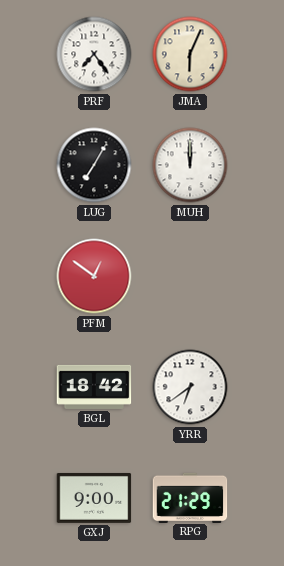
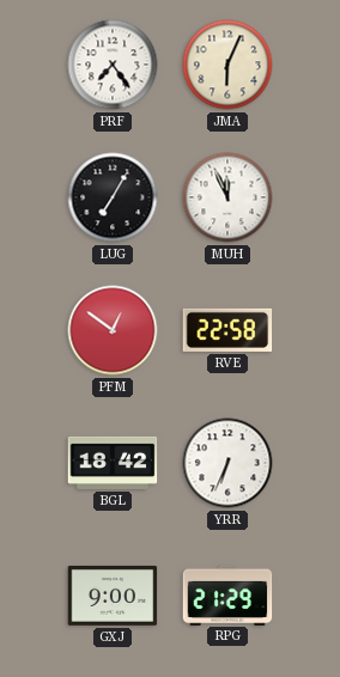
MUH: 12:00 -> 11:56 (227, 197)
RVE: none -> 22:58 (227, 330)
YRR: 6:39 -> 6:34 (227, 463)
